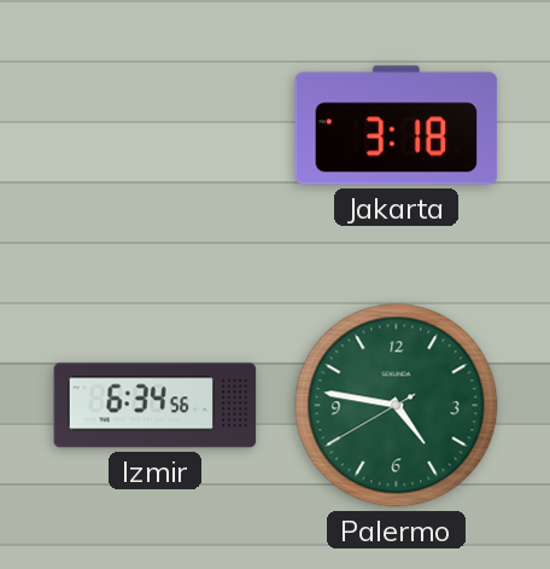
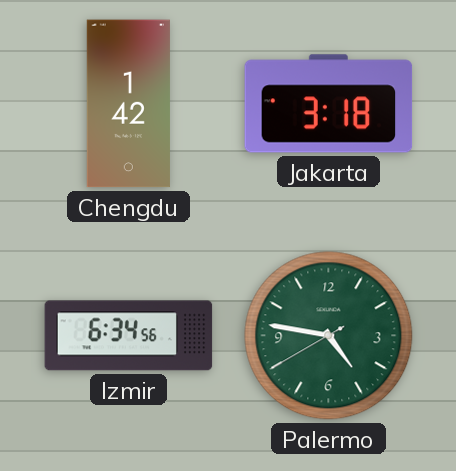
Chengdu: none -> 1:42 (128, 104)
